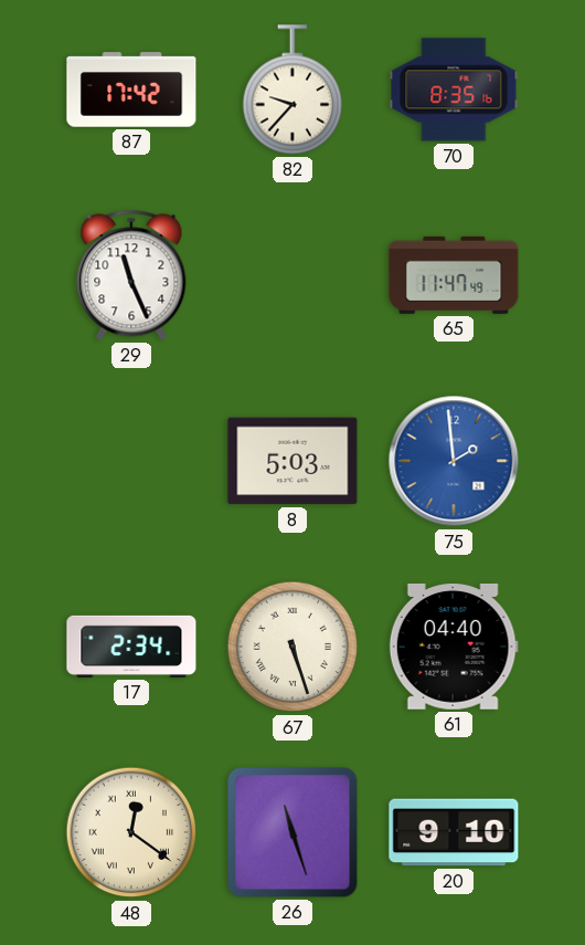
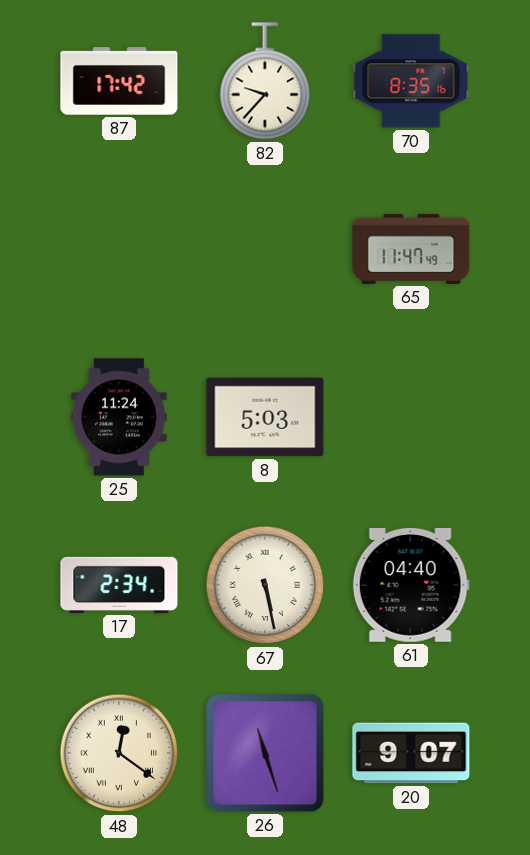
29: 11:26 -> none (131, 275)
25: none -> 11:24 (119, 417)
75: 1:59 -> none (454, 461)
67: 5:27 -> 5:28 (265, 585)
20: 9:10 -> 9:07 (411, 753)
